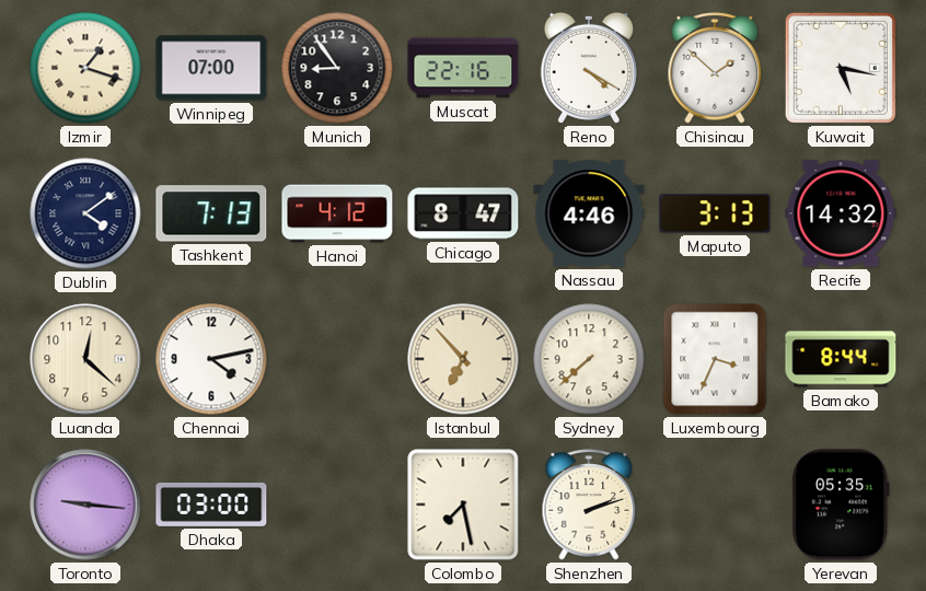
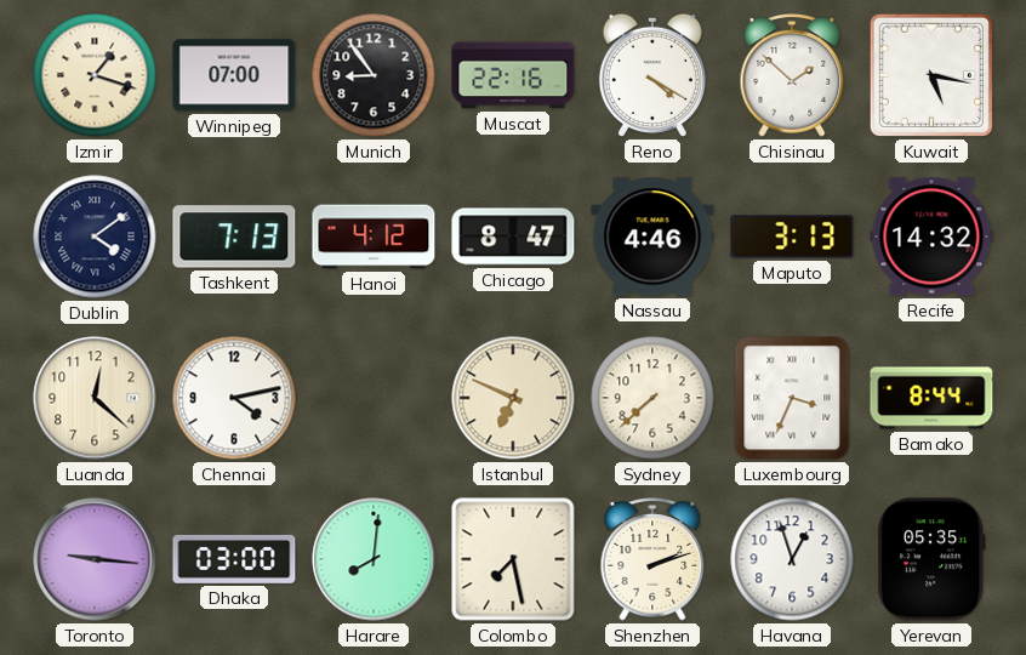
Istanbul: 6:53 -> 6:49 (513, 398)
Harare: none -> 8:01 (374, 559)
Havana: none -> 12:57 (792, 559)
